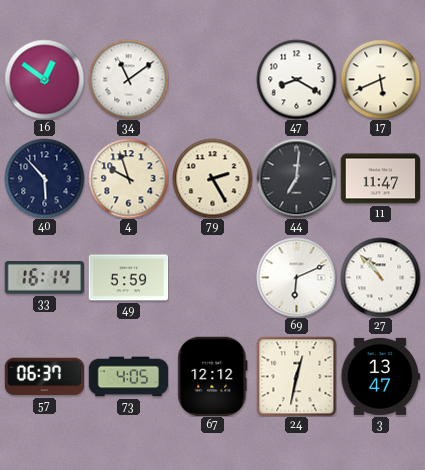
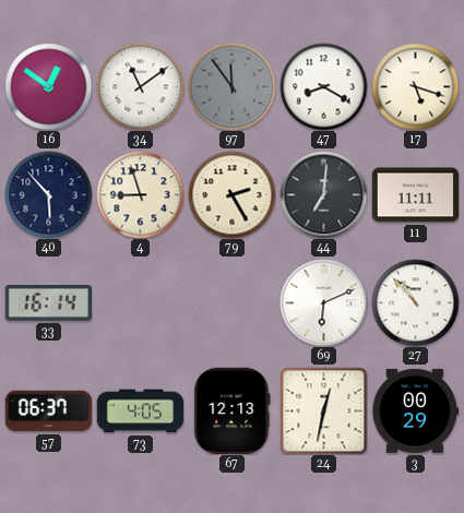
97: none -> 11:54 (231, 86)
17: 5:41 -> 5:18 (415, 86)
4: 9:57 -> 8:57 (140, 194)
11: 11:47 -> 11:11 (415, 195)
49: 5:59 -> none (128, 278)
67: 12:12 -> 12:13 (233, 410)
3: 13:47 -> 00:29 (415, 410)
